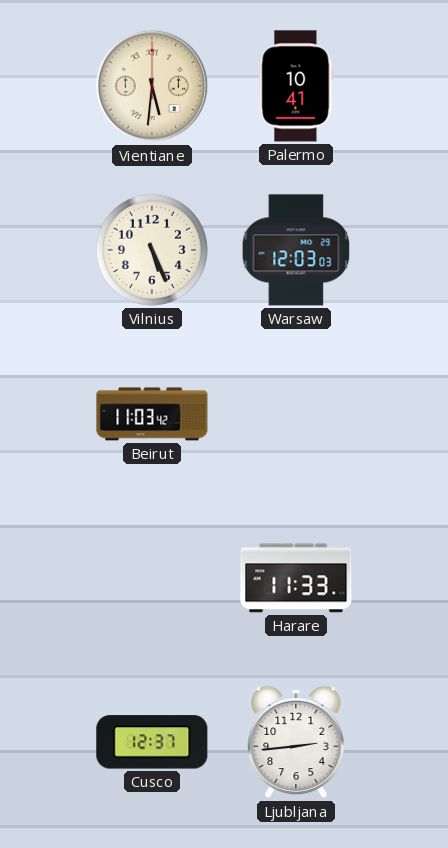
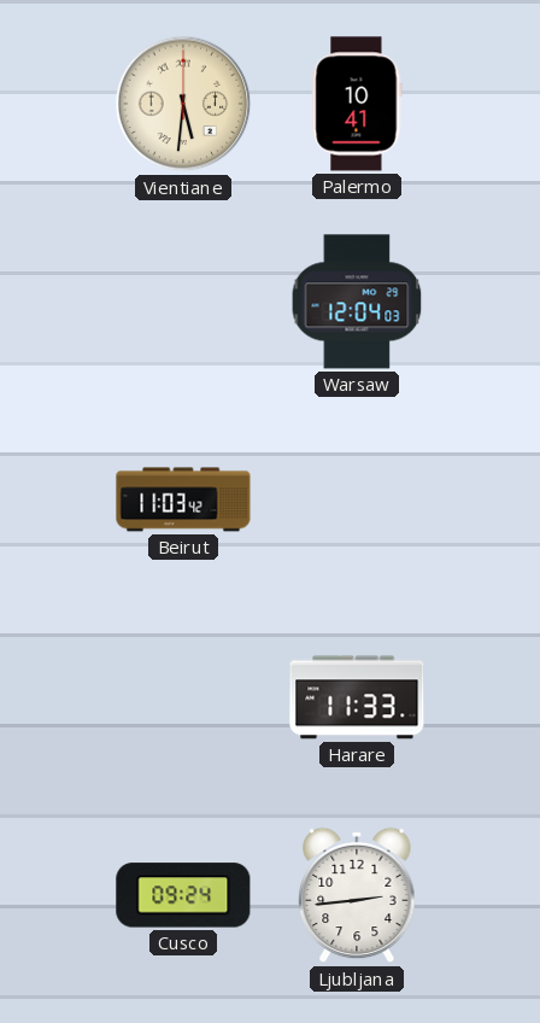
Vilnius: 5:26 -> none (152, 250)
Warsaw: 12:03 -> 12:04 (357, 302)
Cusco: 12:37 -> 09:24 (183, 895)
